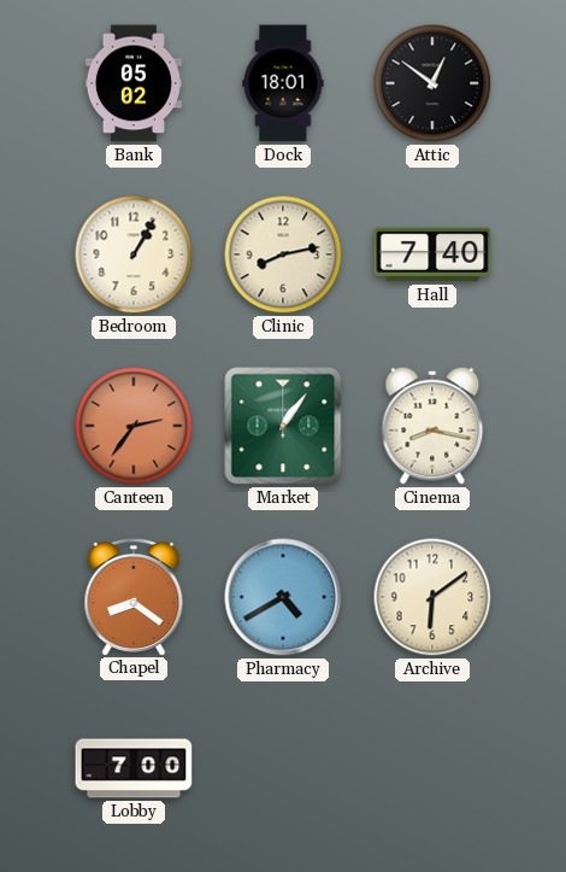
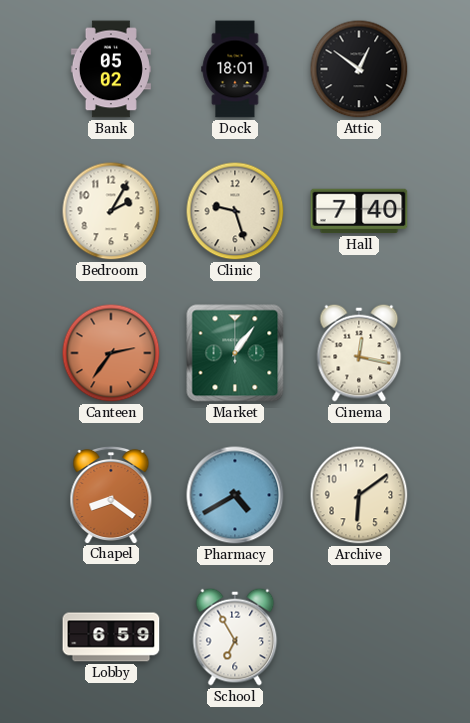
Bedroom: 1:05 -> 2:05 (111, 211)
Clinic: 8:13 -> 9:27 (235, 211)
Cinema: 8:17 -> 12:17 (359, 353)
Lobby: 7:00 -> 6:59 (111, 637)
School: none -> 6:55 (235, 637)
